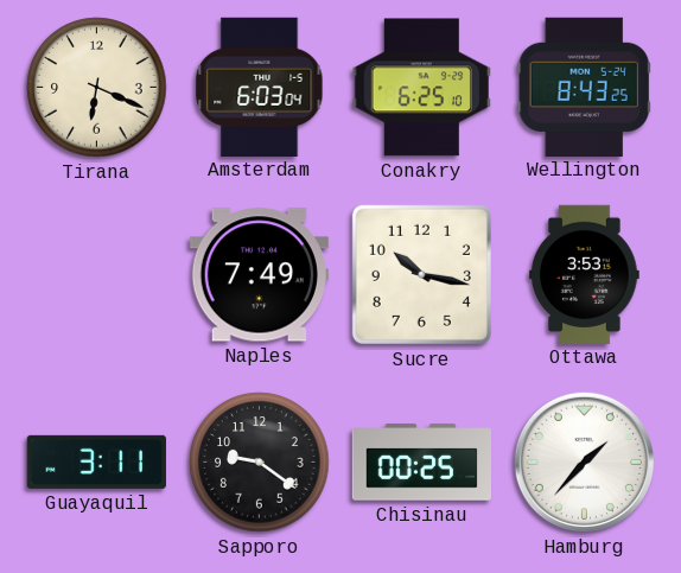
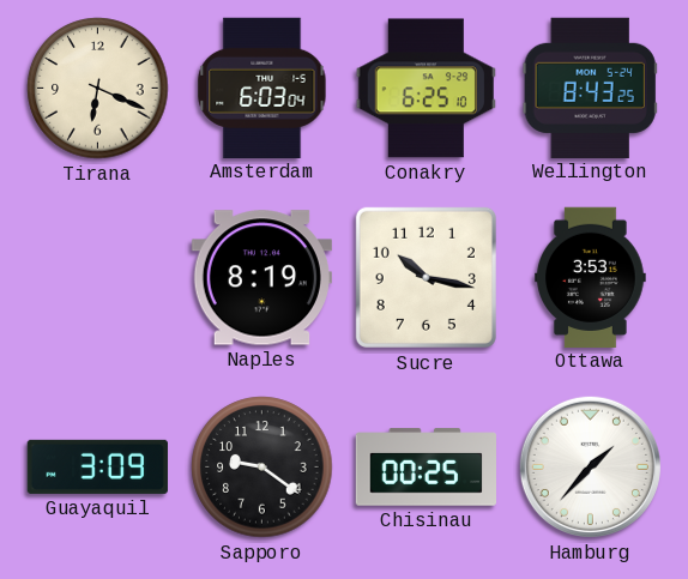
Naples: 7:49 -> 8:19 (261, 278)
Guayaquil: 3:11 -> 3:09 (97, 466)
